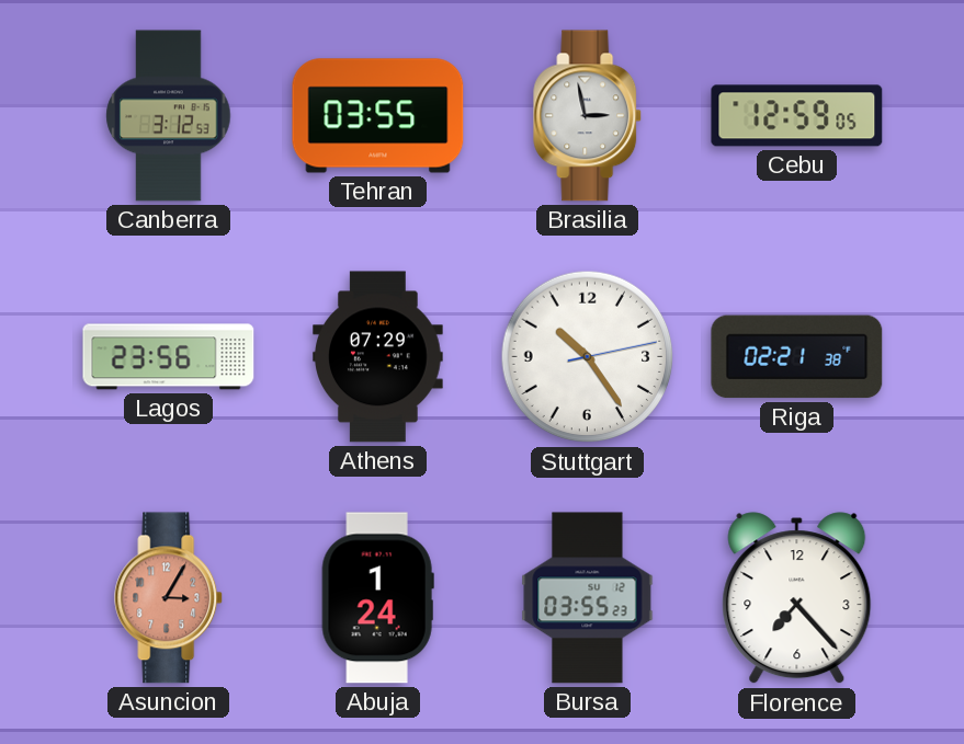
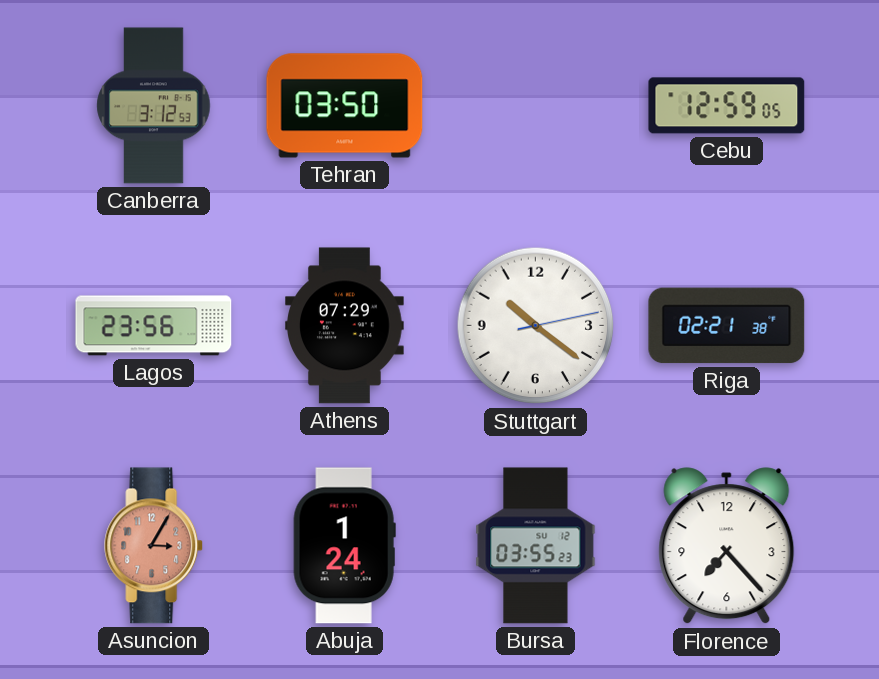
Tehran: 03:55 -> 03:50 (345, 106)
Brasilia: 2:58 -> none (588, 116)
Stuttgart: 10:24 -> 10:21 (536, 326)
